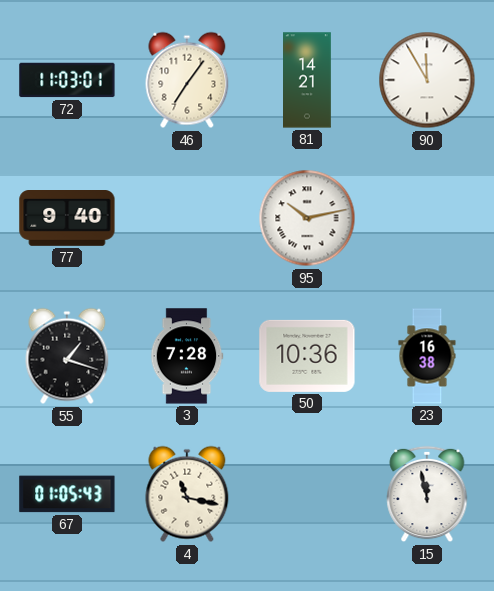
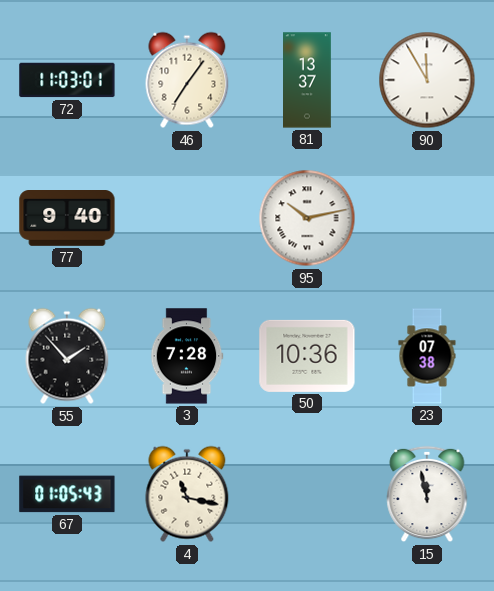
81: 14:21 -> 13:37 (308, 80)
55: 1:18 -> 1:53 (67, 356)
23: 16:38 -> 07:38 (427, 356)
